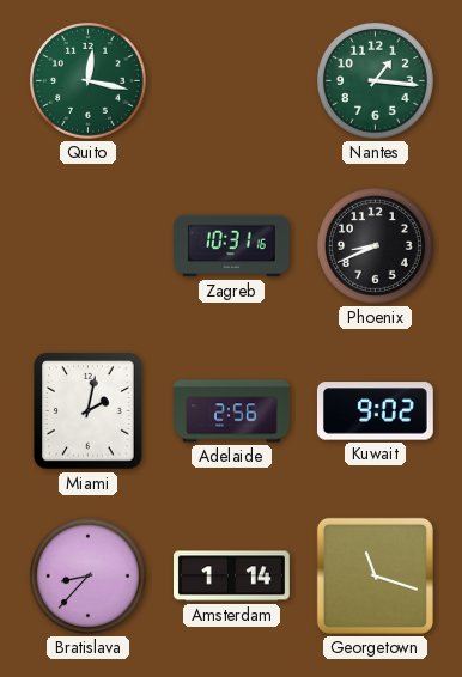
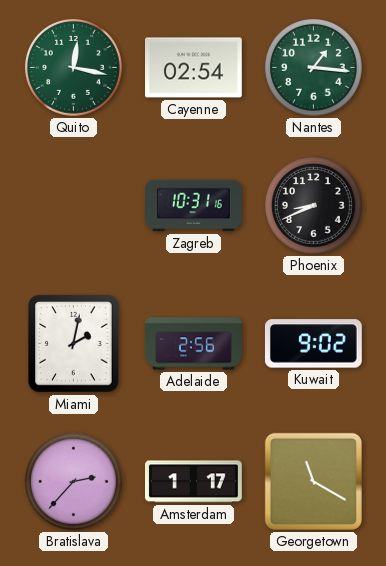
Cayenne: none -> 02:54 (194, 68)
Bratislava: 8:37 -> 2:37 (73, 481)
Amsterdam: 1:14 -> 1:17 (194, 482)
Georgetown: 11:18 -> 11:20 (313, 481)
